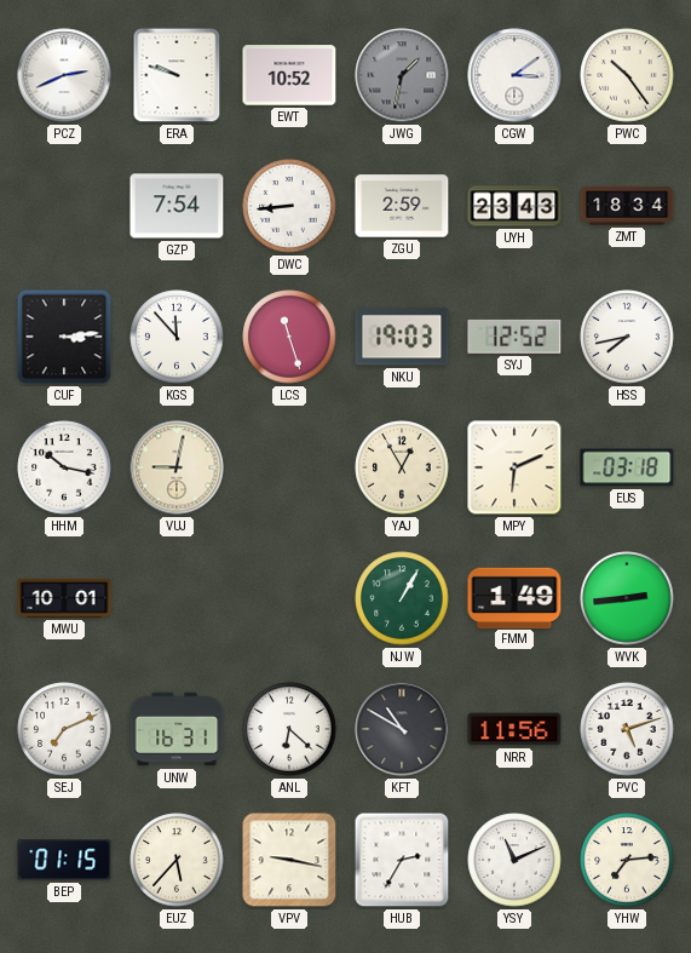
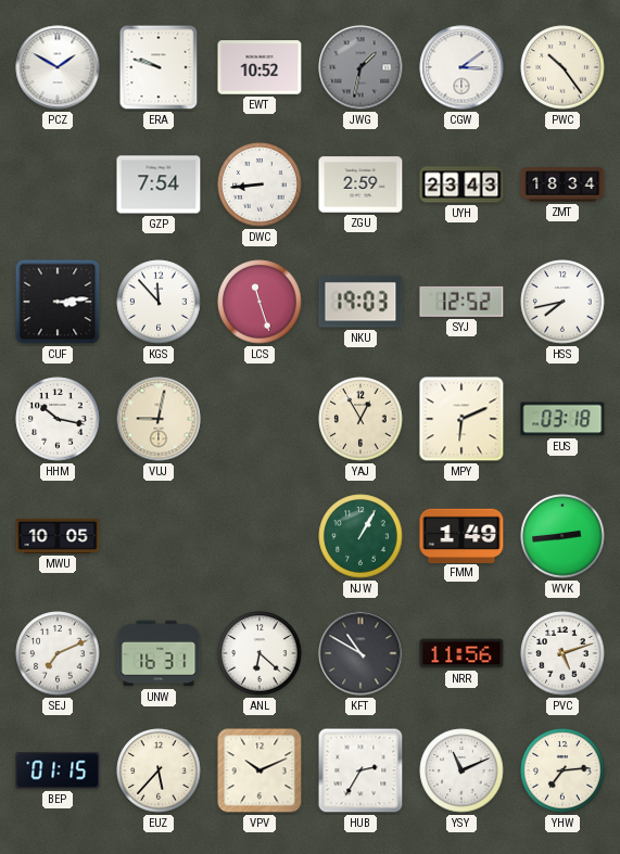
PCZ: 2:41 -> 1:50 (58, 67)
MWU: 10:01 -> 10:05 (58, 536)
VPV: 9:17 -> 10:11 (260, 770)
